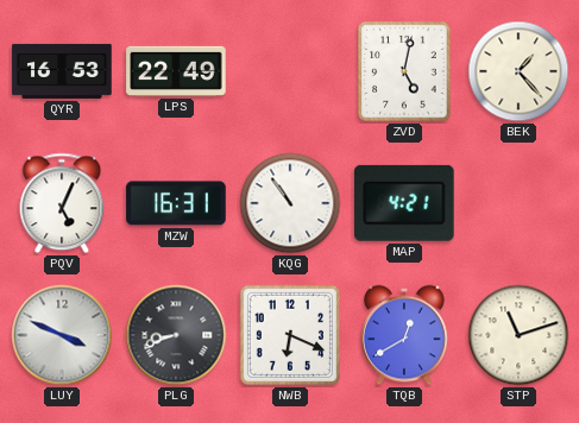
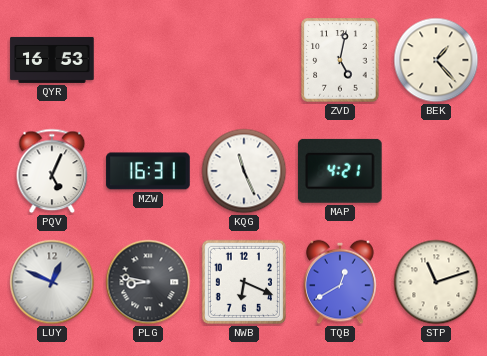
LPS: 22:49 -> none (176, 71)
KQG: 10:54 -> 11:26 (244, 171)
LUY: 3:49 -> 12:49 (52, 282)
PLG: 8:42 -> 8:47 (148, 282)
